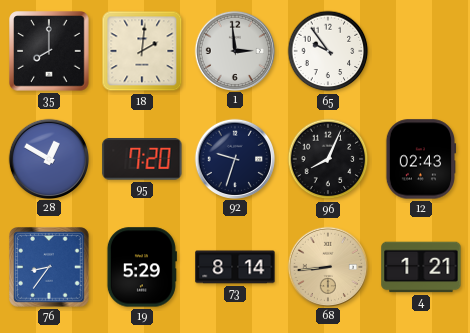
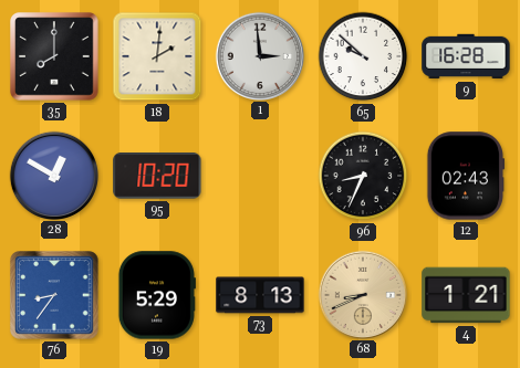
65: 9:54 -> 9:52 (363, 56)
9: none -> 16:28 (466, 56)
95: 7:20 -> 10:20 (157, 177)
92: 9:33 -> none (234, 158)
96: 8:04 -> 8:34 (363, 176)
73: 8:14 -> 8:13 (260, 295)
68: 8:44 -> 8:41 (362, 294)
